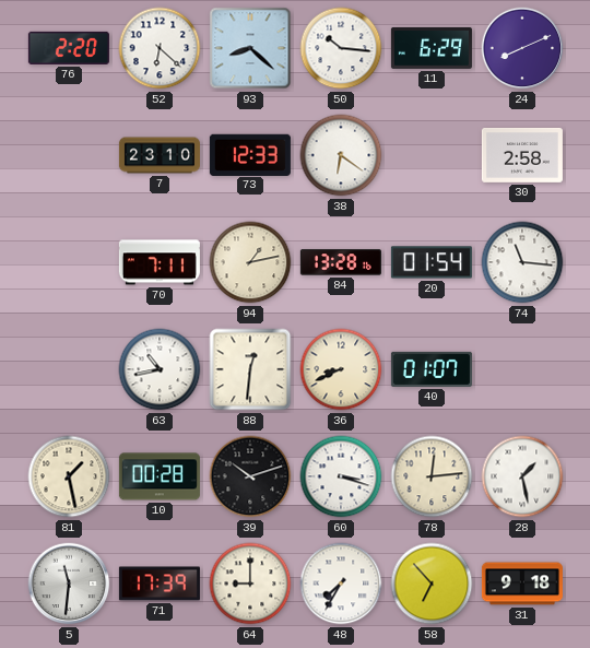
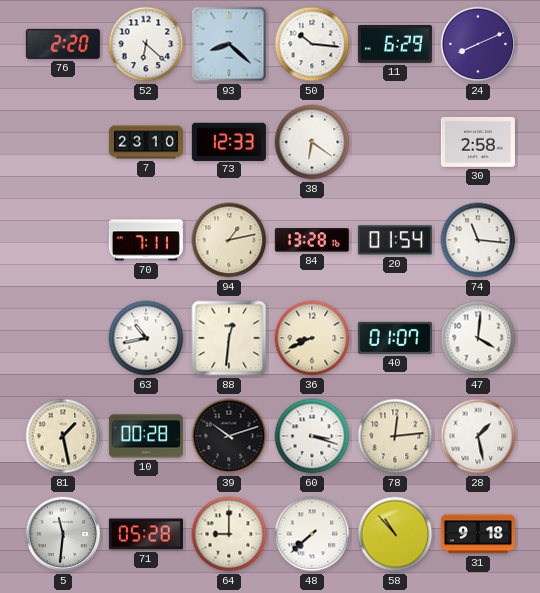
47: none -> 4:01 (478, 338)
71: 17:39 -> 05:28 (146, 534)
48: 7:35 -> 7:38 (312, 534)
58: 6:53 -> 10:53 (395, 534)
